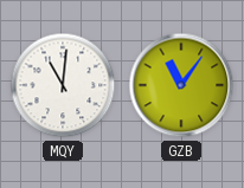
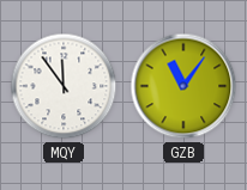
MQY: 11:01 -> 11:54 (64, 86)
